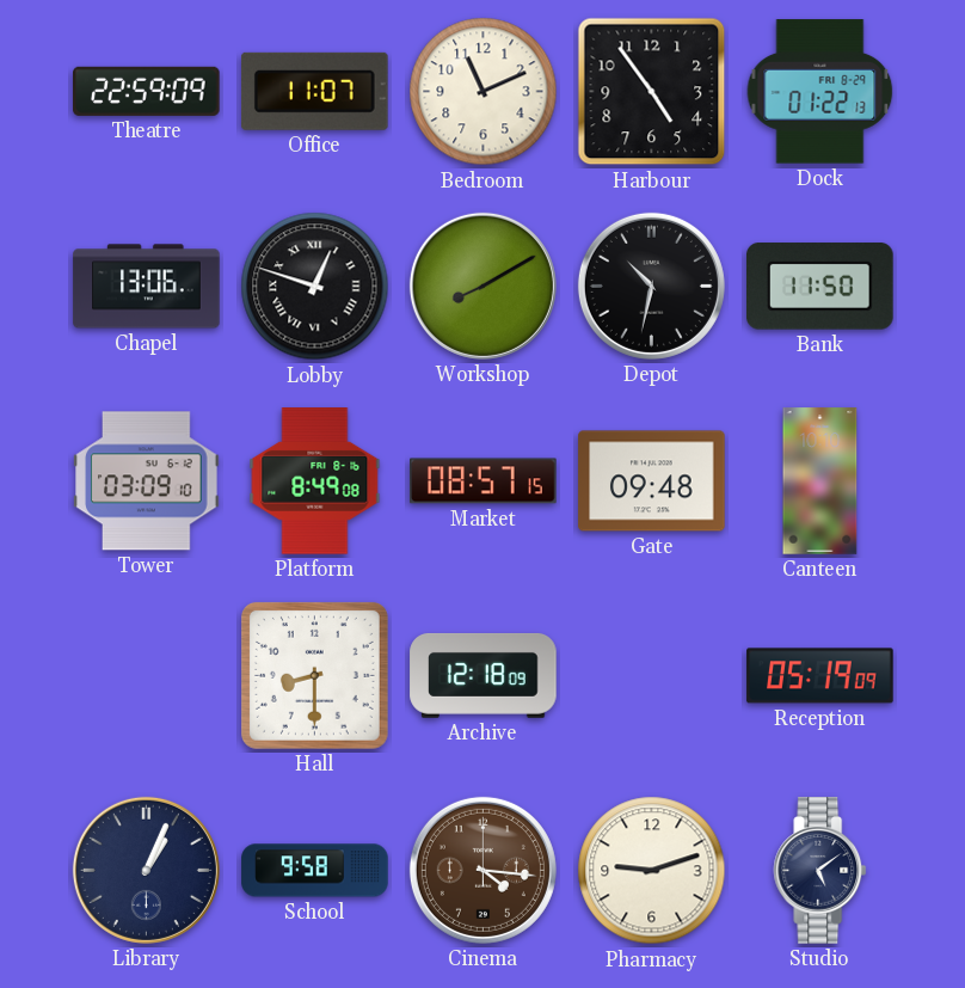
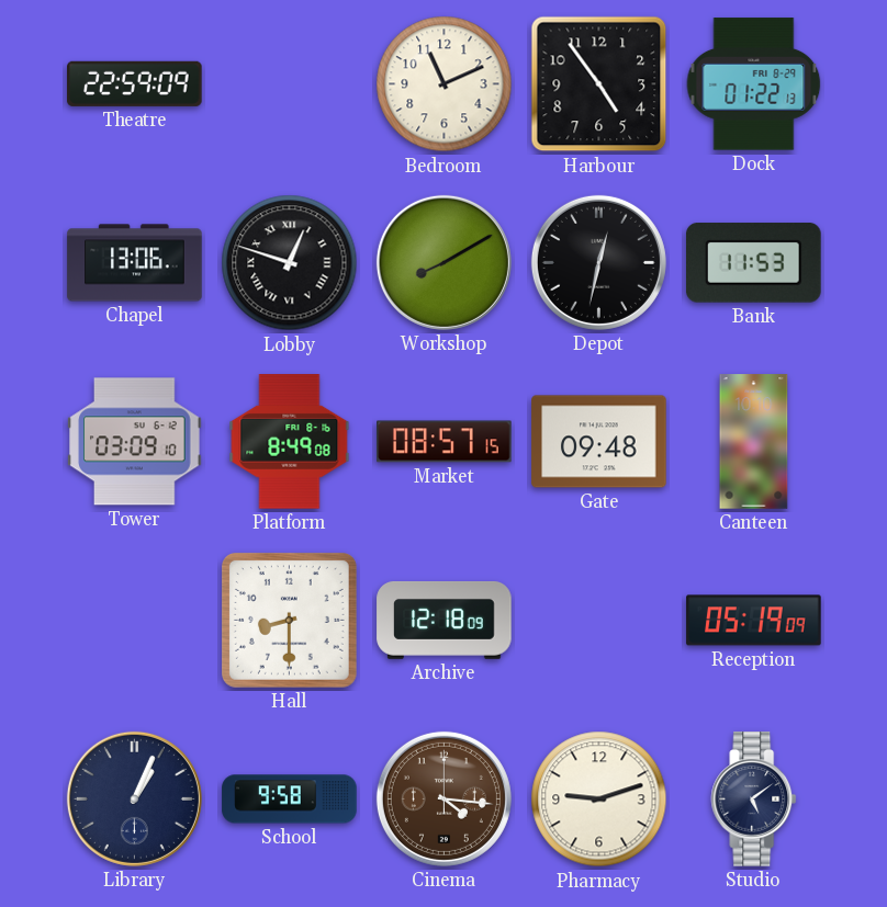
Office: 11:07 -> none (314, 91)
Depot: 10:32 -> 12:32 (598, 262)
Bank: 11:50 -> 11:53 (754, 263)
